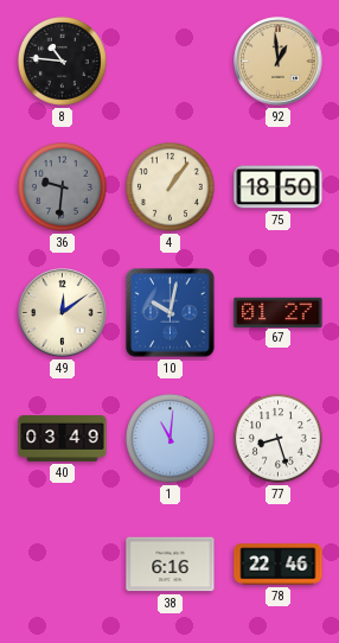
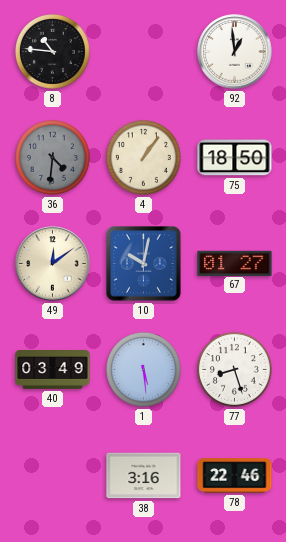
92 dial: champagne -> white (235, 52)
36: 9:31 -> 4:31 (52, 157)
1: 11:01 -> 5:29 (143, 369)
38: 6:16 -> 3:16 (144, 476)
